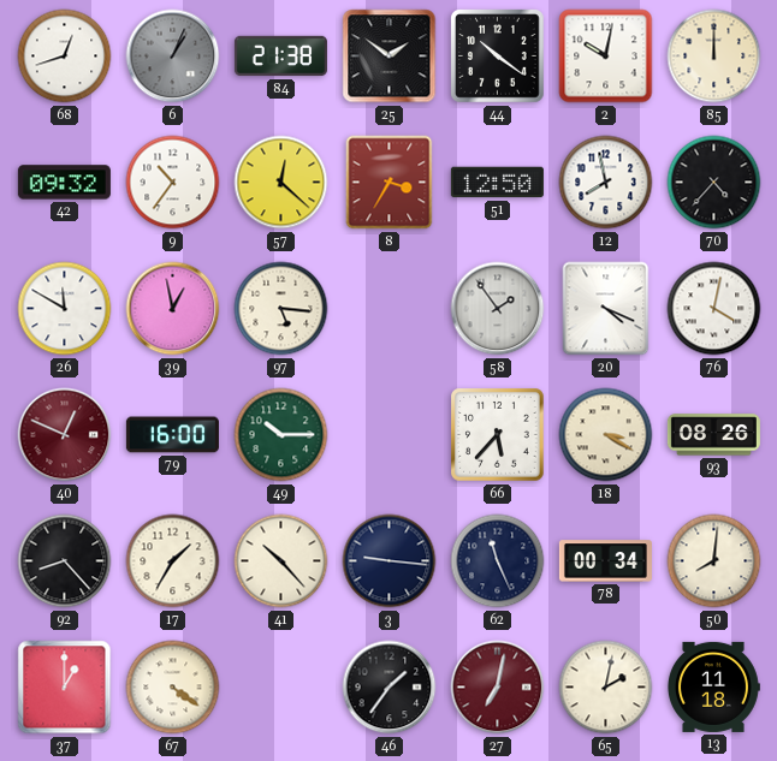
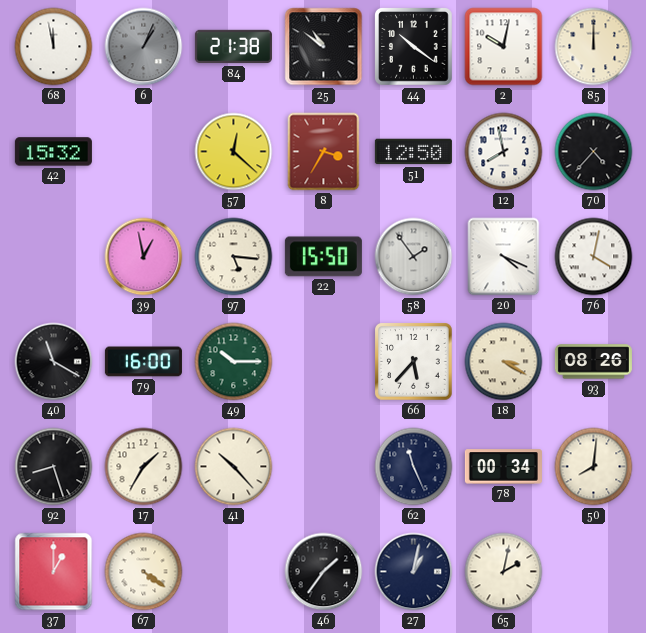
68: 12:42 -> 11:58 (54, 47)
25: 1:51 -> 10:51 (324, 47)
42: 09:32 -> 15:32 (53, 152)
9: 10:36 -> none (173, 183)
26: 11:50 -> none (65, 309)
22: none -> 15:50 (323, 257)
40: 12:49 -> 11:20 (54, 362)
40 dial: burgundy -> black (54, 362)
92: 8:23 -> 8:27 (54, 467)
3: 9:16 -> none (390, 561)
27: 7:02 -> 1:02 (414, 572)
27 dial: burgundy -> navy (414, 572)
13: 11:18 -> none (713, 686)
